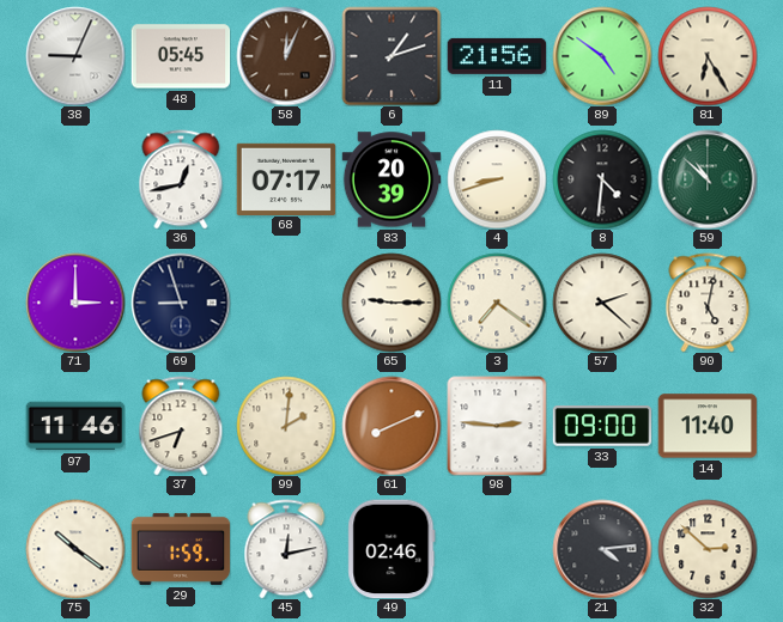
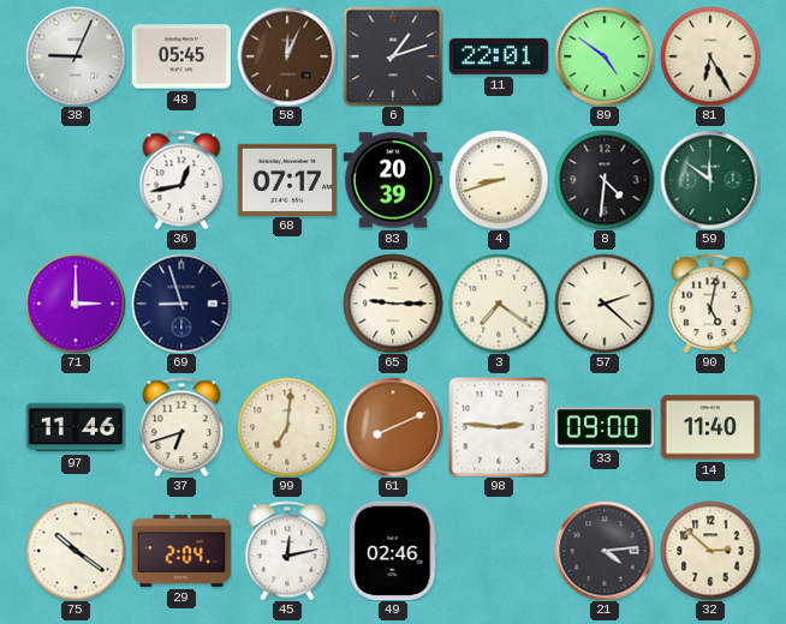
11: 21:56 -> 22:01 (499, 56)
59: 10:52 -> 11:51 (710, 180)
99: 2:01 -> 7:01 (287, 427)
29: 1:59 -> 2:04 (181, 551)
